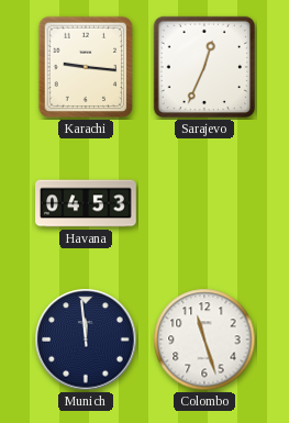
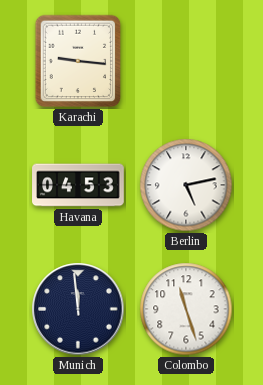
Sarajevo: 12:34 -> none (204, 67)
Berlin: none -> 5:13 (186, 185)
